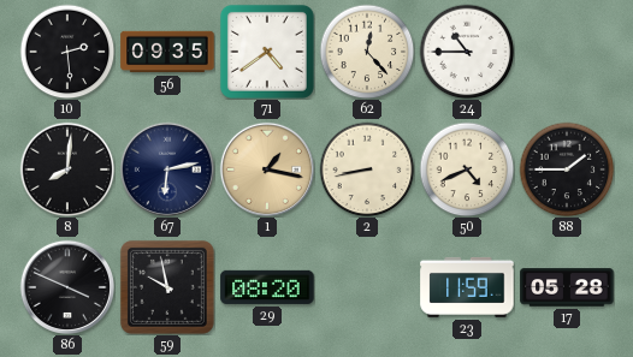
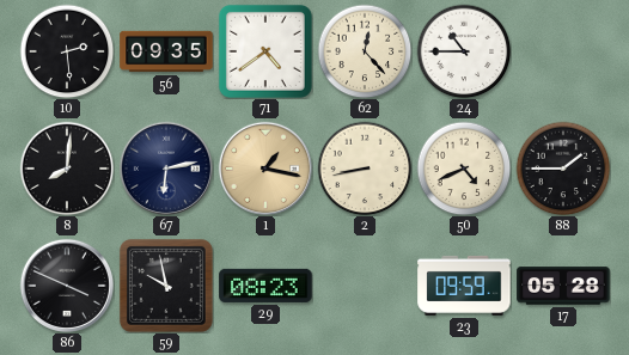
29: 08:20 -> 08:23 (265, 286)
23: 11:59 -> 09:59 (464, 286)
